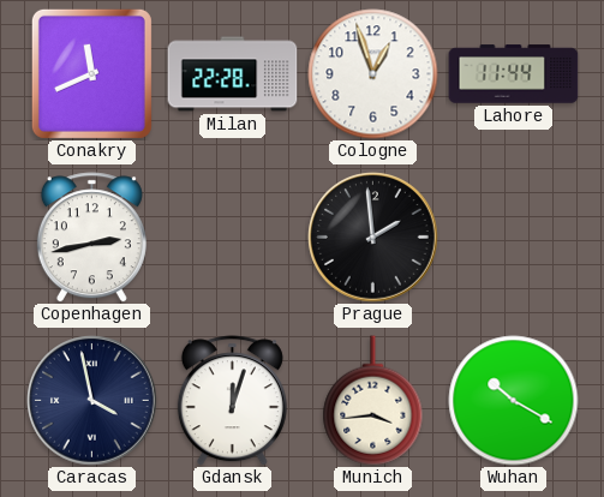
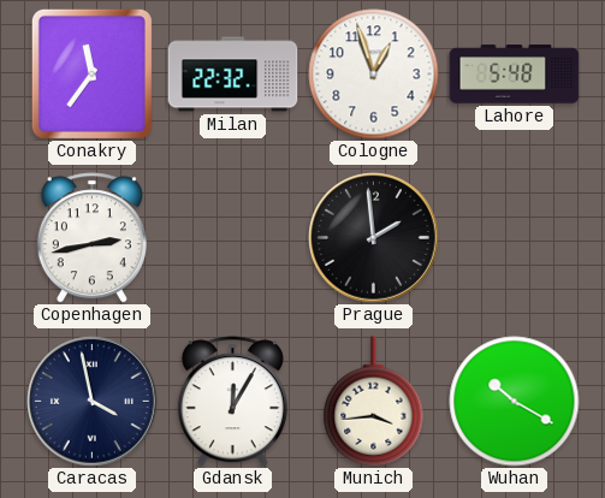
Conakry: 11:41 -> 11:36 (91, 73)
Milan: 22:28 -> 22:32 (233, 75)
Lahore: 11:44 -> 5:48 (515, 75)
Gdansk: 12:03 -> 12:05 (232, 402)
